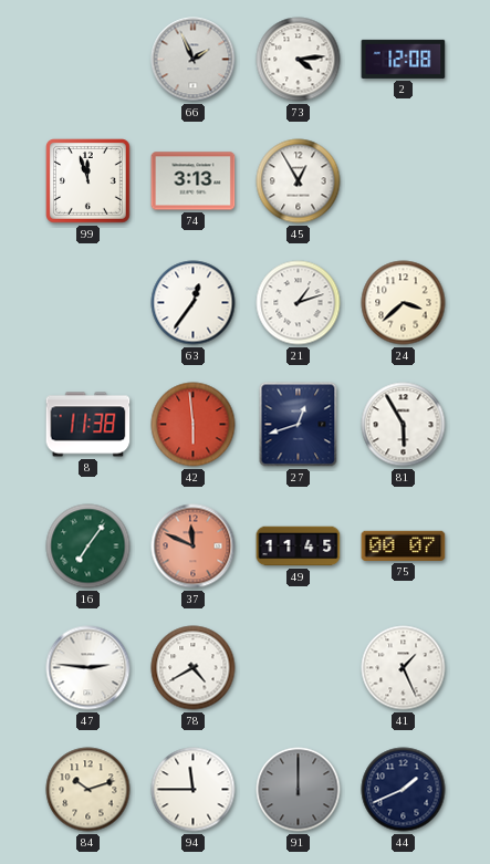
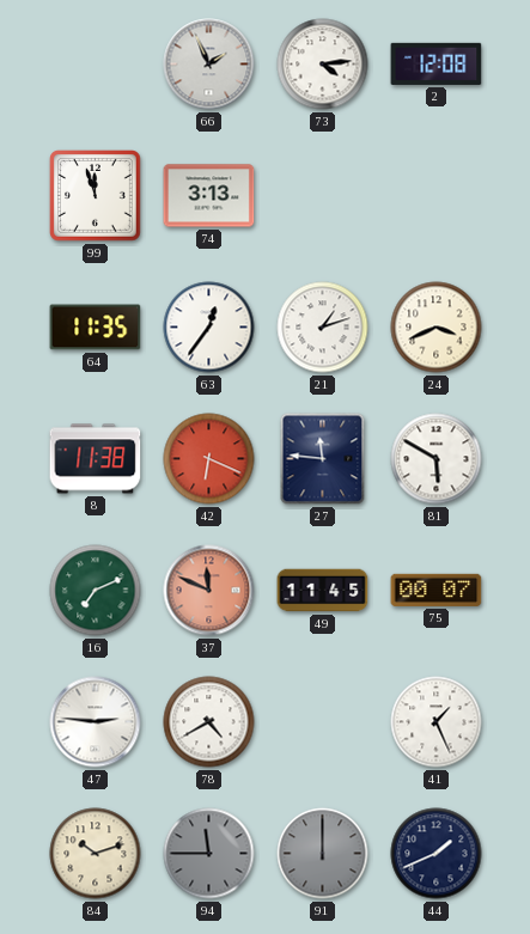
45: 12:55 -> none (299, 181)
64: none -> 11:35 (96, 328)
24: 3:38 -> 3:41 (437, 328)
42: 5:59 -> 6:19 (209, 459)
27: 12:42 -> 11:46 (323, 459)
81: 5:55 -> 5:50 (437, 459)
16: 7:06 -> 7:11 (96, 591)
94 dial: white -> grey (209, 854)
